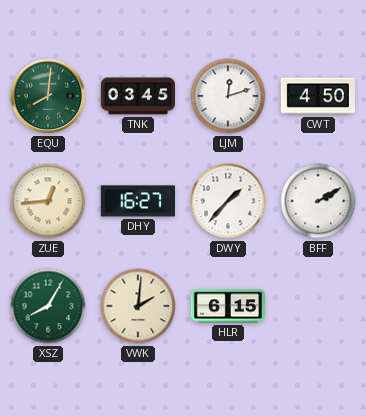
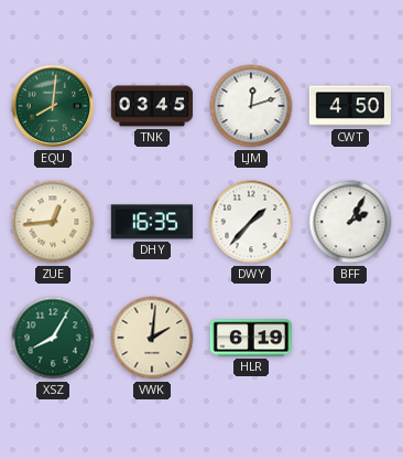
DHY: 16:27 -> 16:35 (151, 222)
BFF: 2:10 -> 2:05 (350, 222)
HLR: 6:15 -> 6:19 (250, 338)
